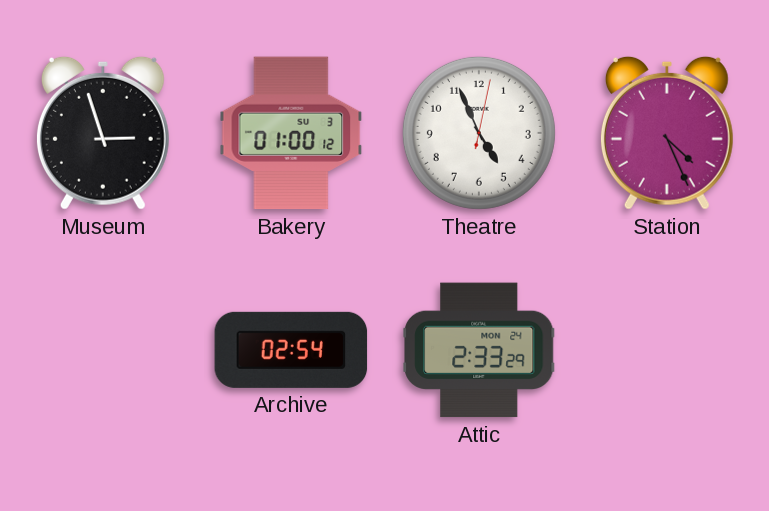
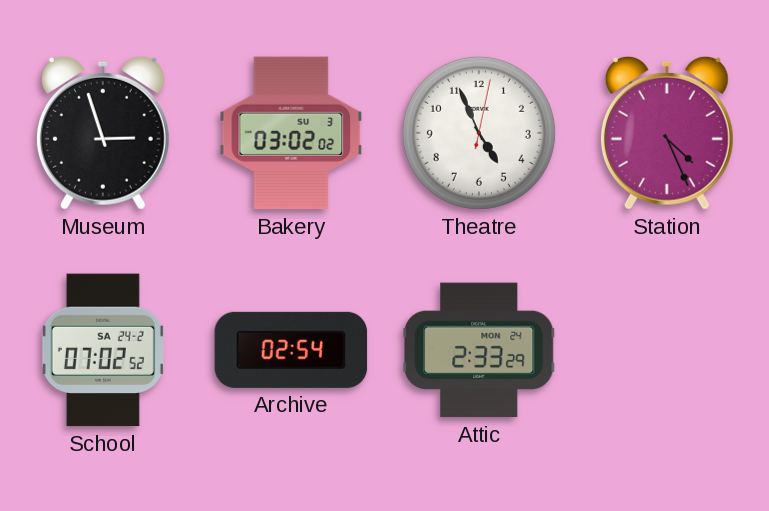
Bakery: 01:00 -> 03:02 (291, 133)
School: none -> 07:02 (103, 350)
